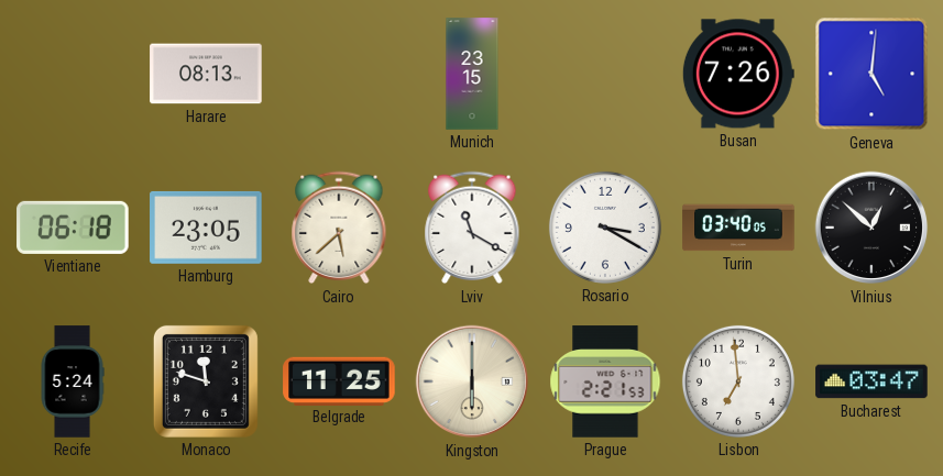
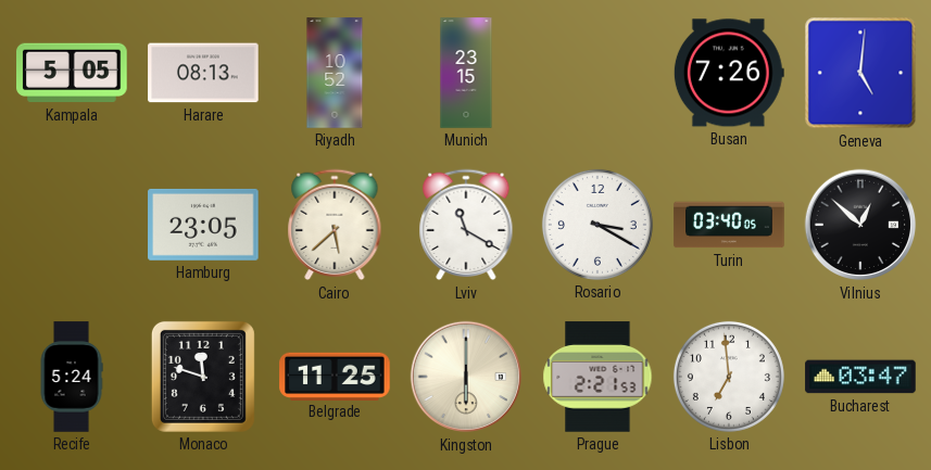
Kampala: none -> 5:05 (72, 73)
Riyadh: none -> 10:52 (335, 73)
Vientiane: 06:18 -> none (73, 228)
